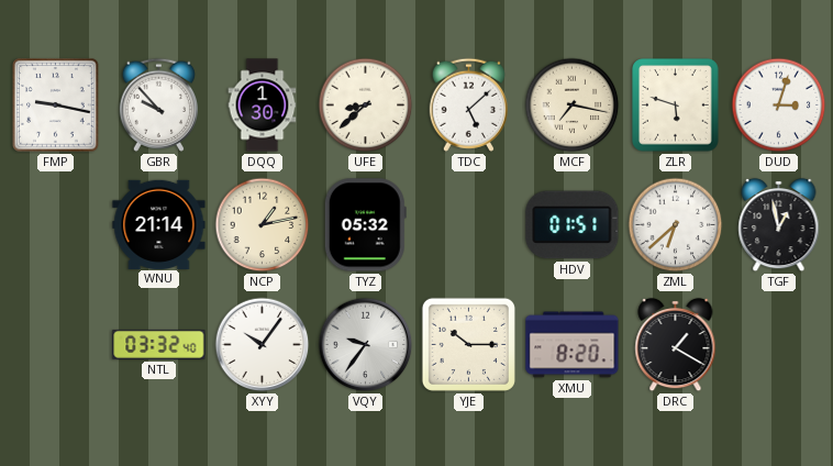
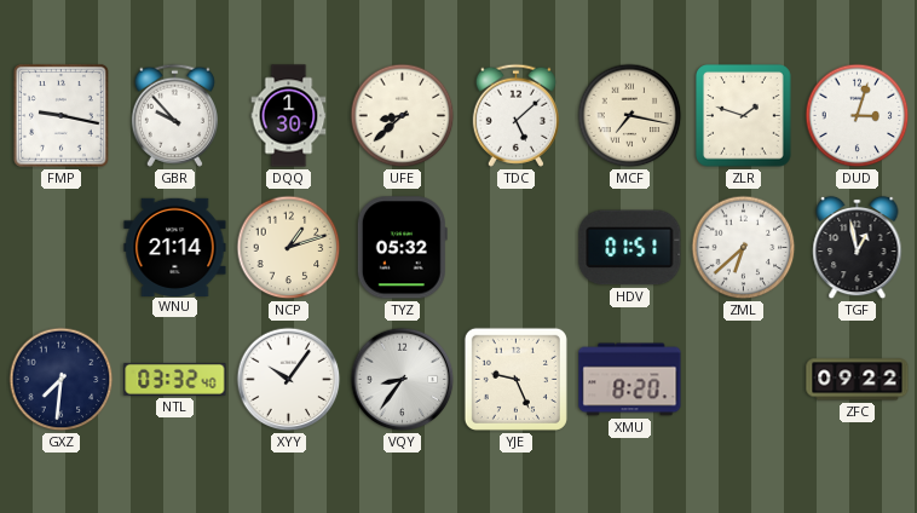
ZLR: 5:48 -> 1:48 (744, 116)
NCP: 1:13 -> 1:12 (289, 248)
GXZ: none -> 7:31 (62, 380)
VQY: 9:36 -> 8:36 (403, 380)
YJE: 10:15 -> 9:26 (515, 379)
DRC: 1:20 -> none (676, 345)
ZFC: none -> 09:22 (858, 380)
